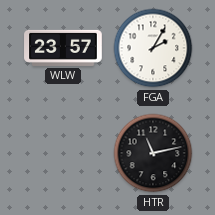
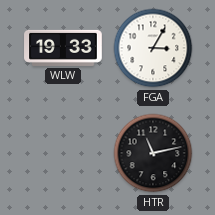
WLW: 23:57 -> 19:33 (63, 48)
FGA: 2:05 -> 3:05 (153, 48)
